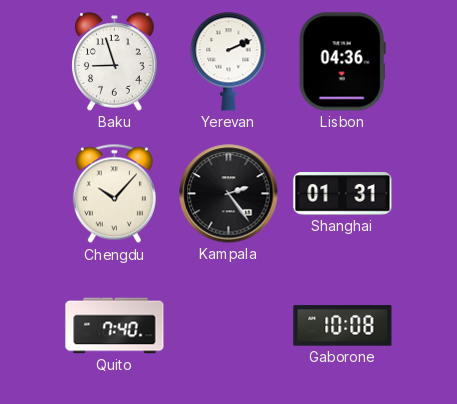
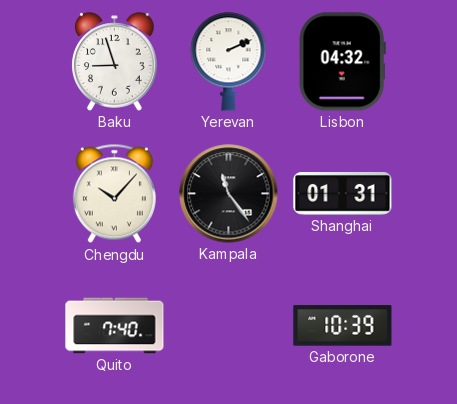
Lisbon: 04:36 -> 04:32 (342, 62)
Kampala: 2:24 -> 11:24 (229, 194)
Gaborone: 10:08 -> 10:39 (343, 326)
